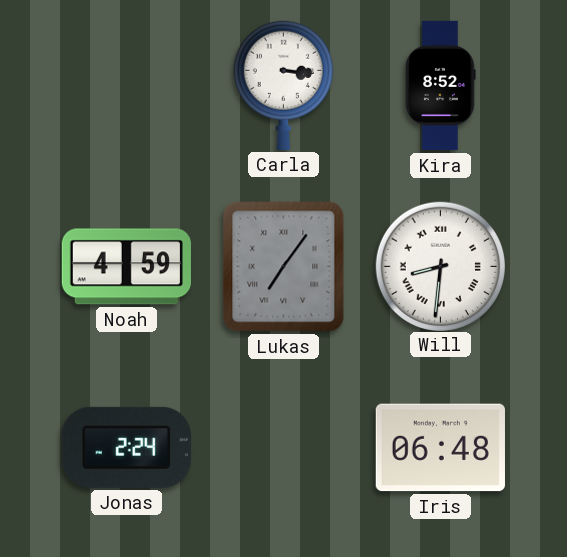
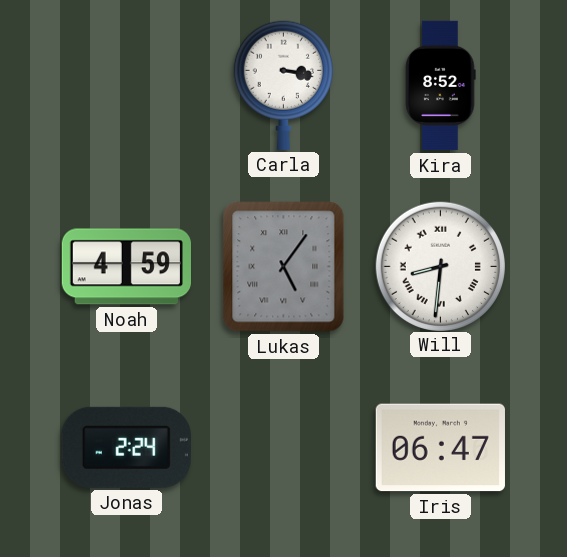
Carla: 3:16 -> 3:17 (283, 85)
Lukas: 7:06 -> 5:06 (284, 267)
Iris: 06:48 -> 06:47 (440, 448)
